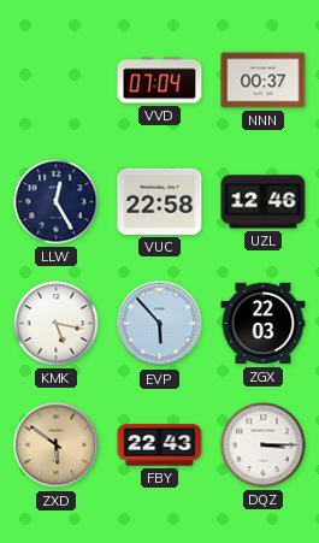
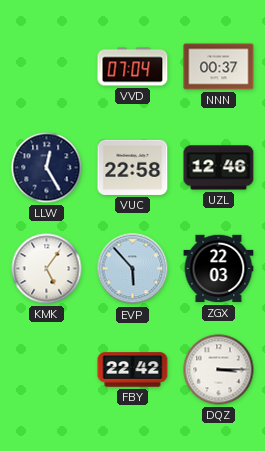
KMK: 5:17 -> 5:06 (47, 269)
ZXD: 5:51 -> none (57, 445)
FBY: 22:43 -> 22:42 (133, 370)
